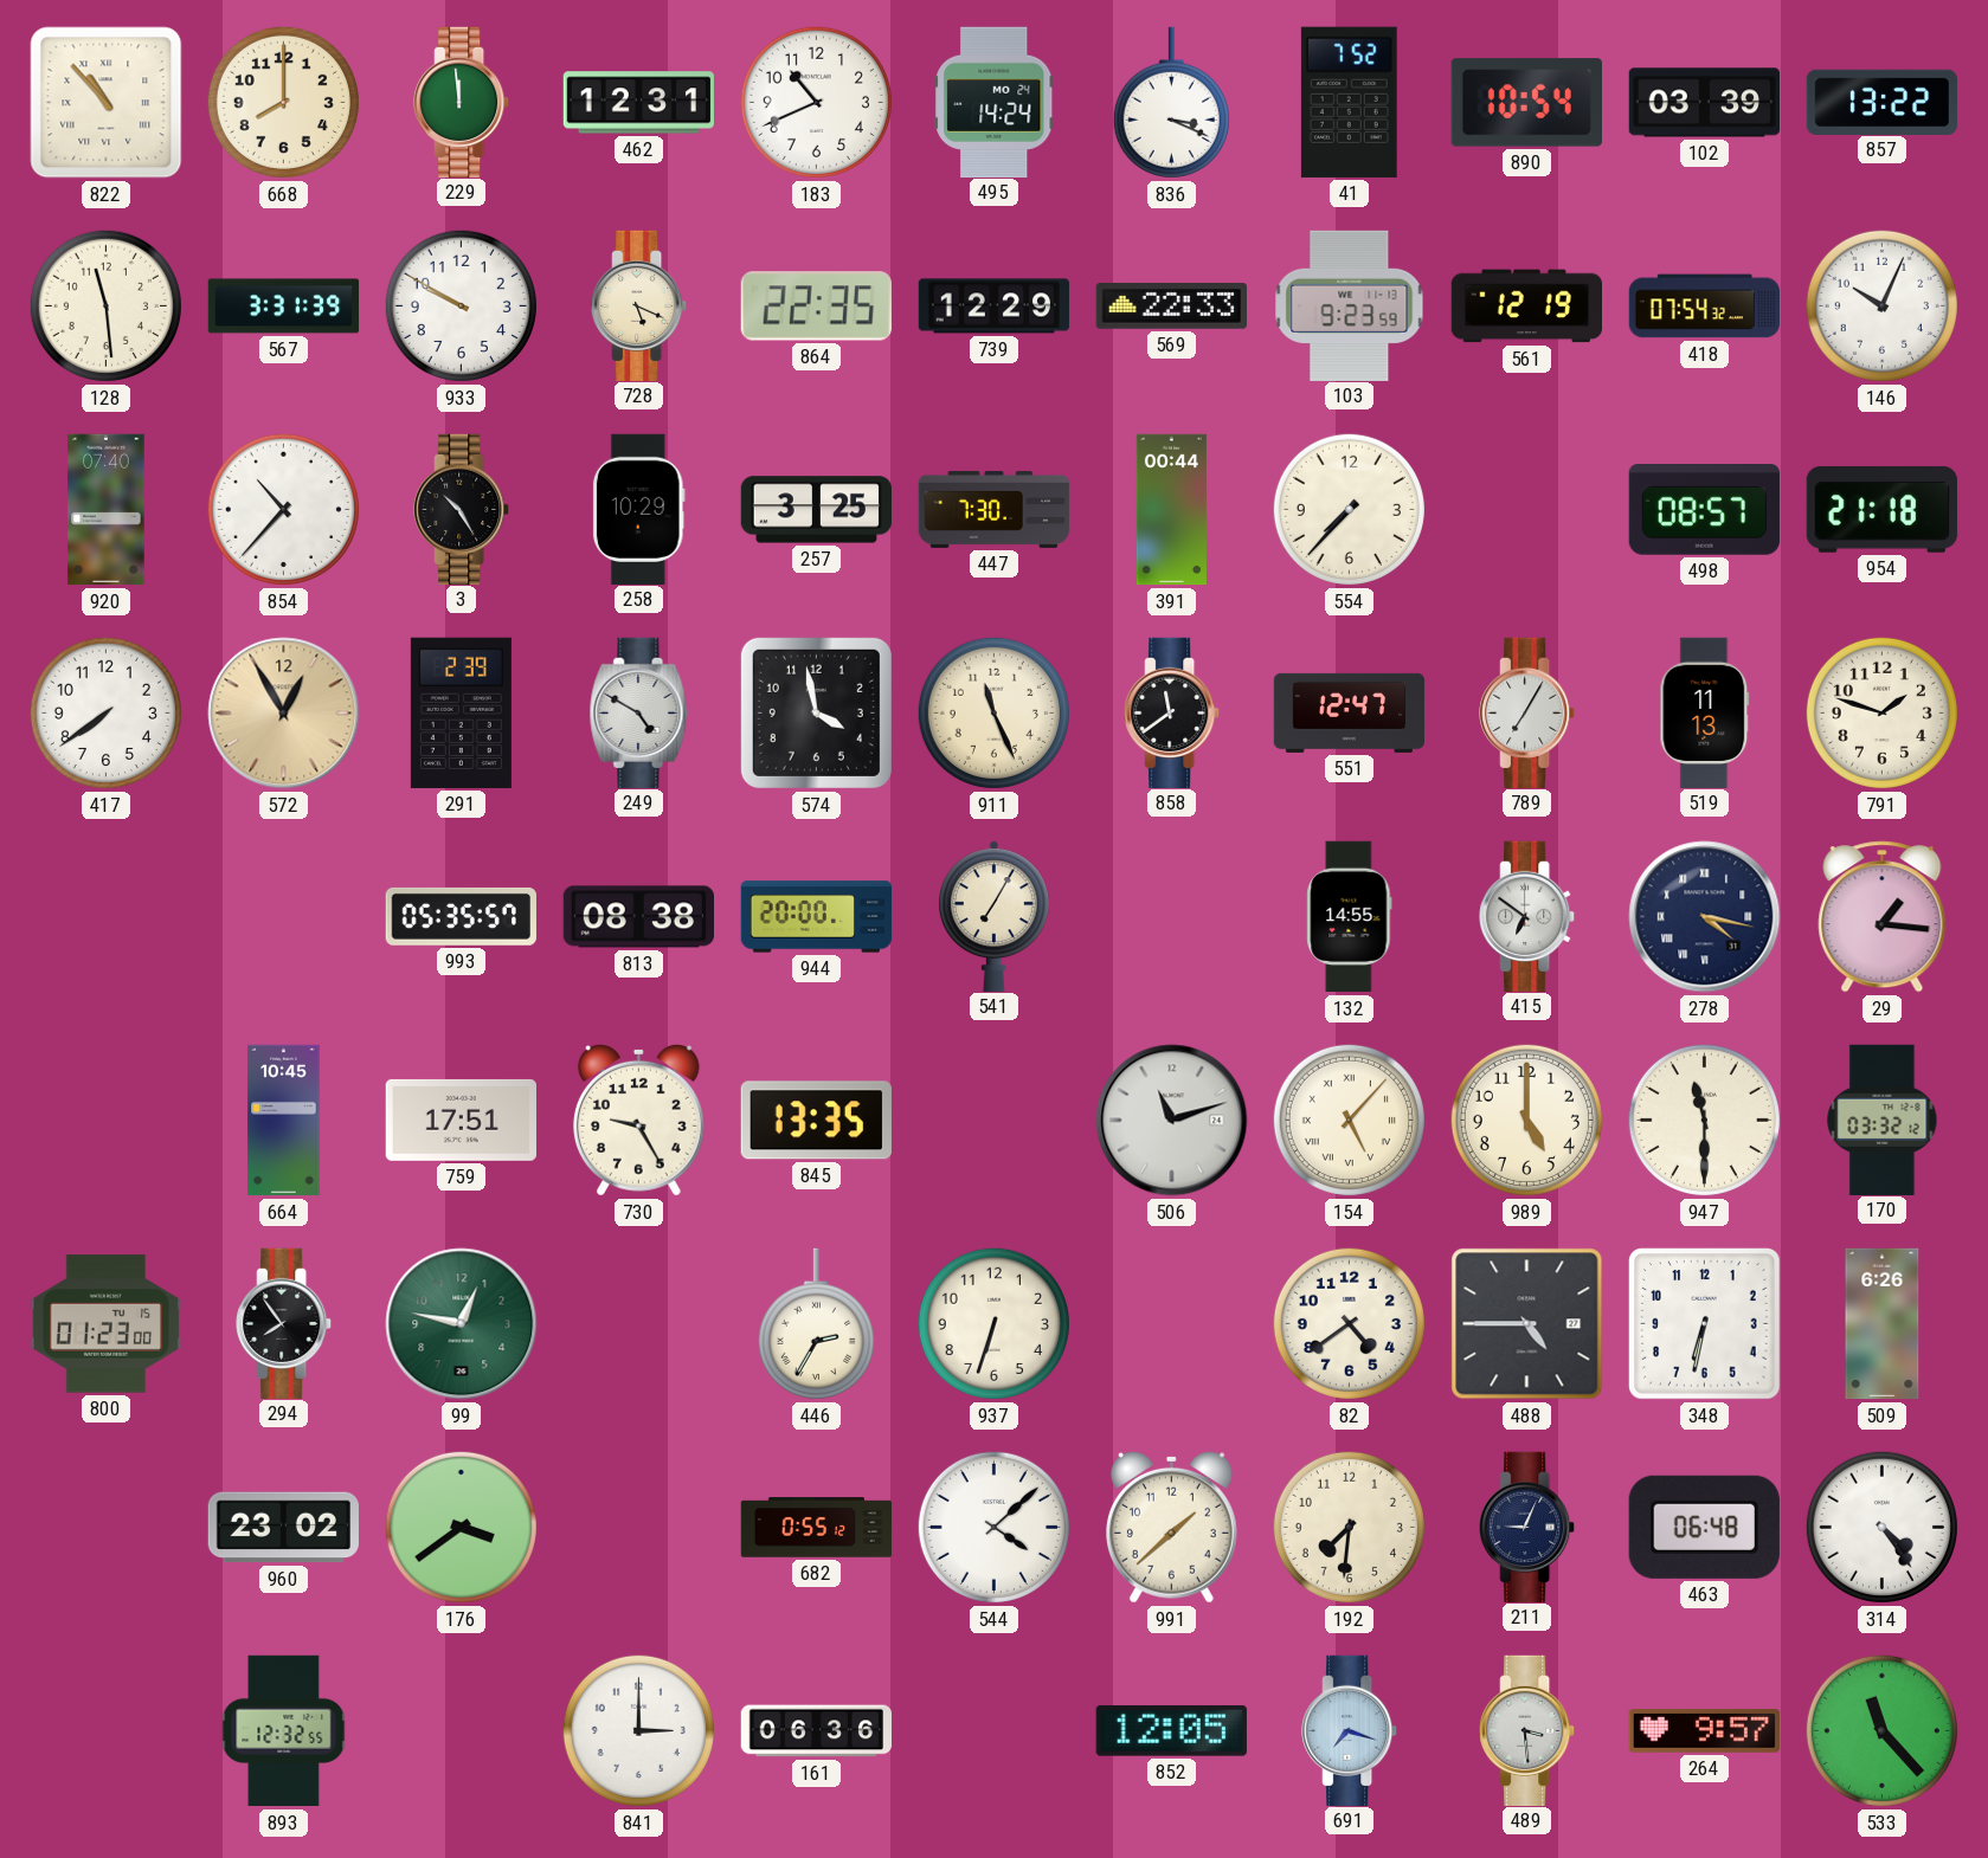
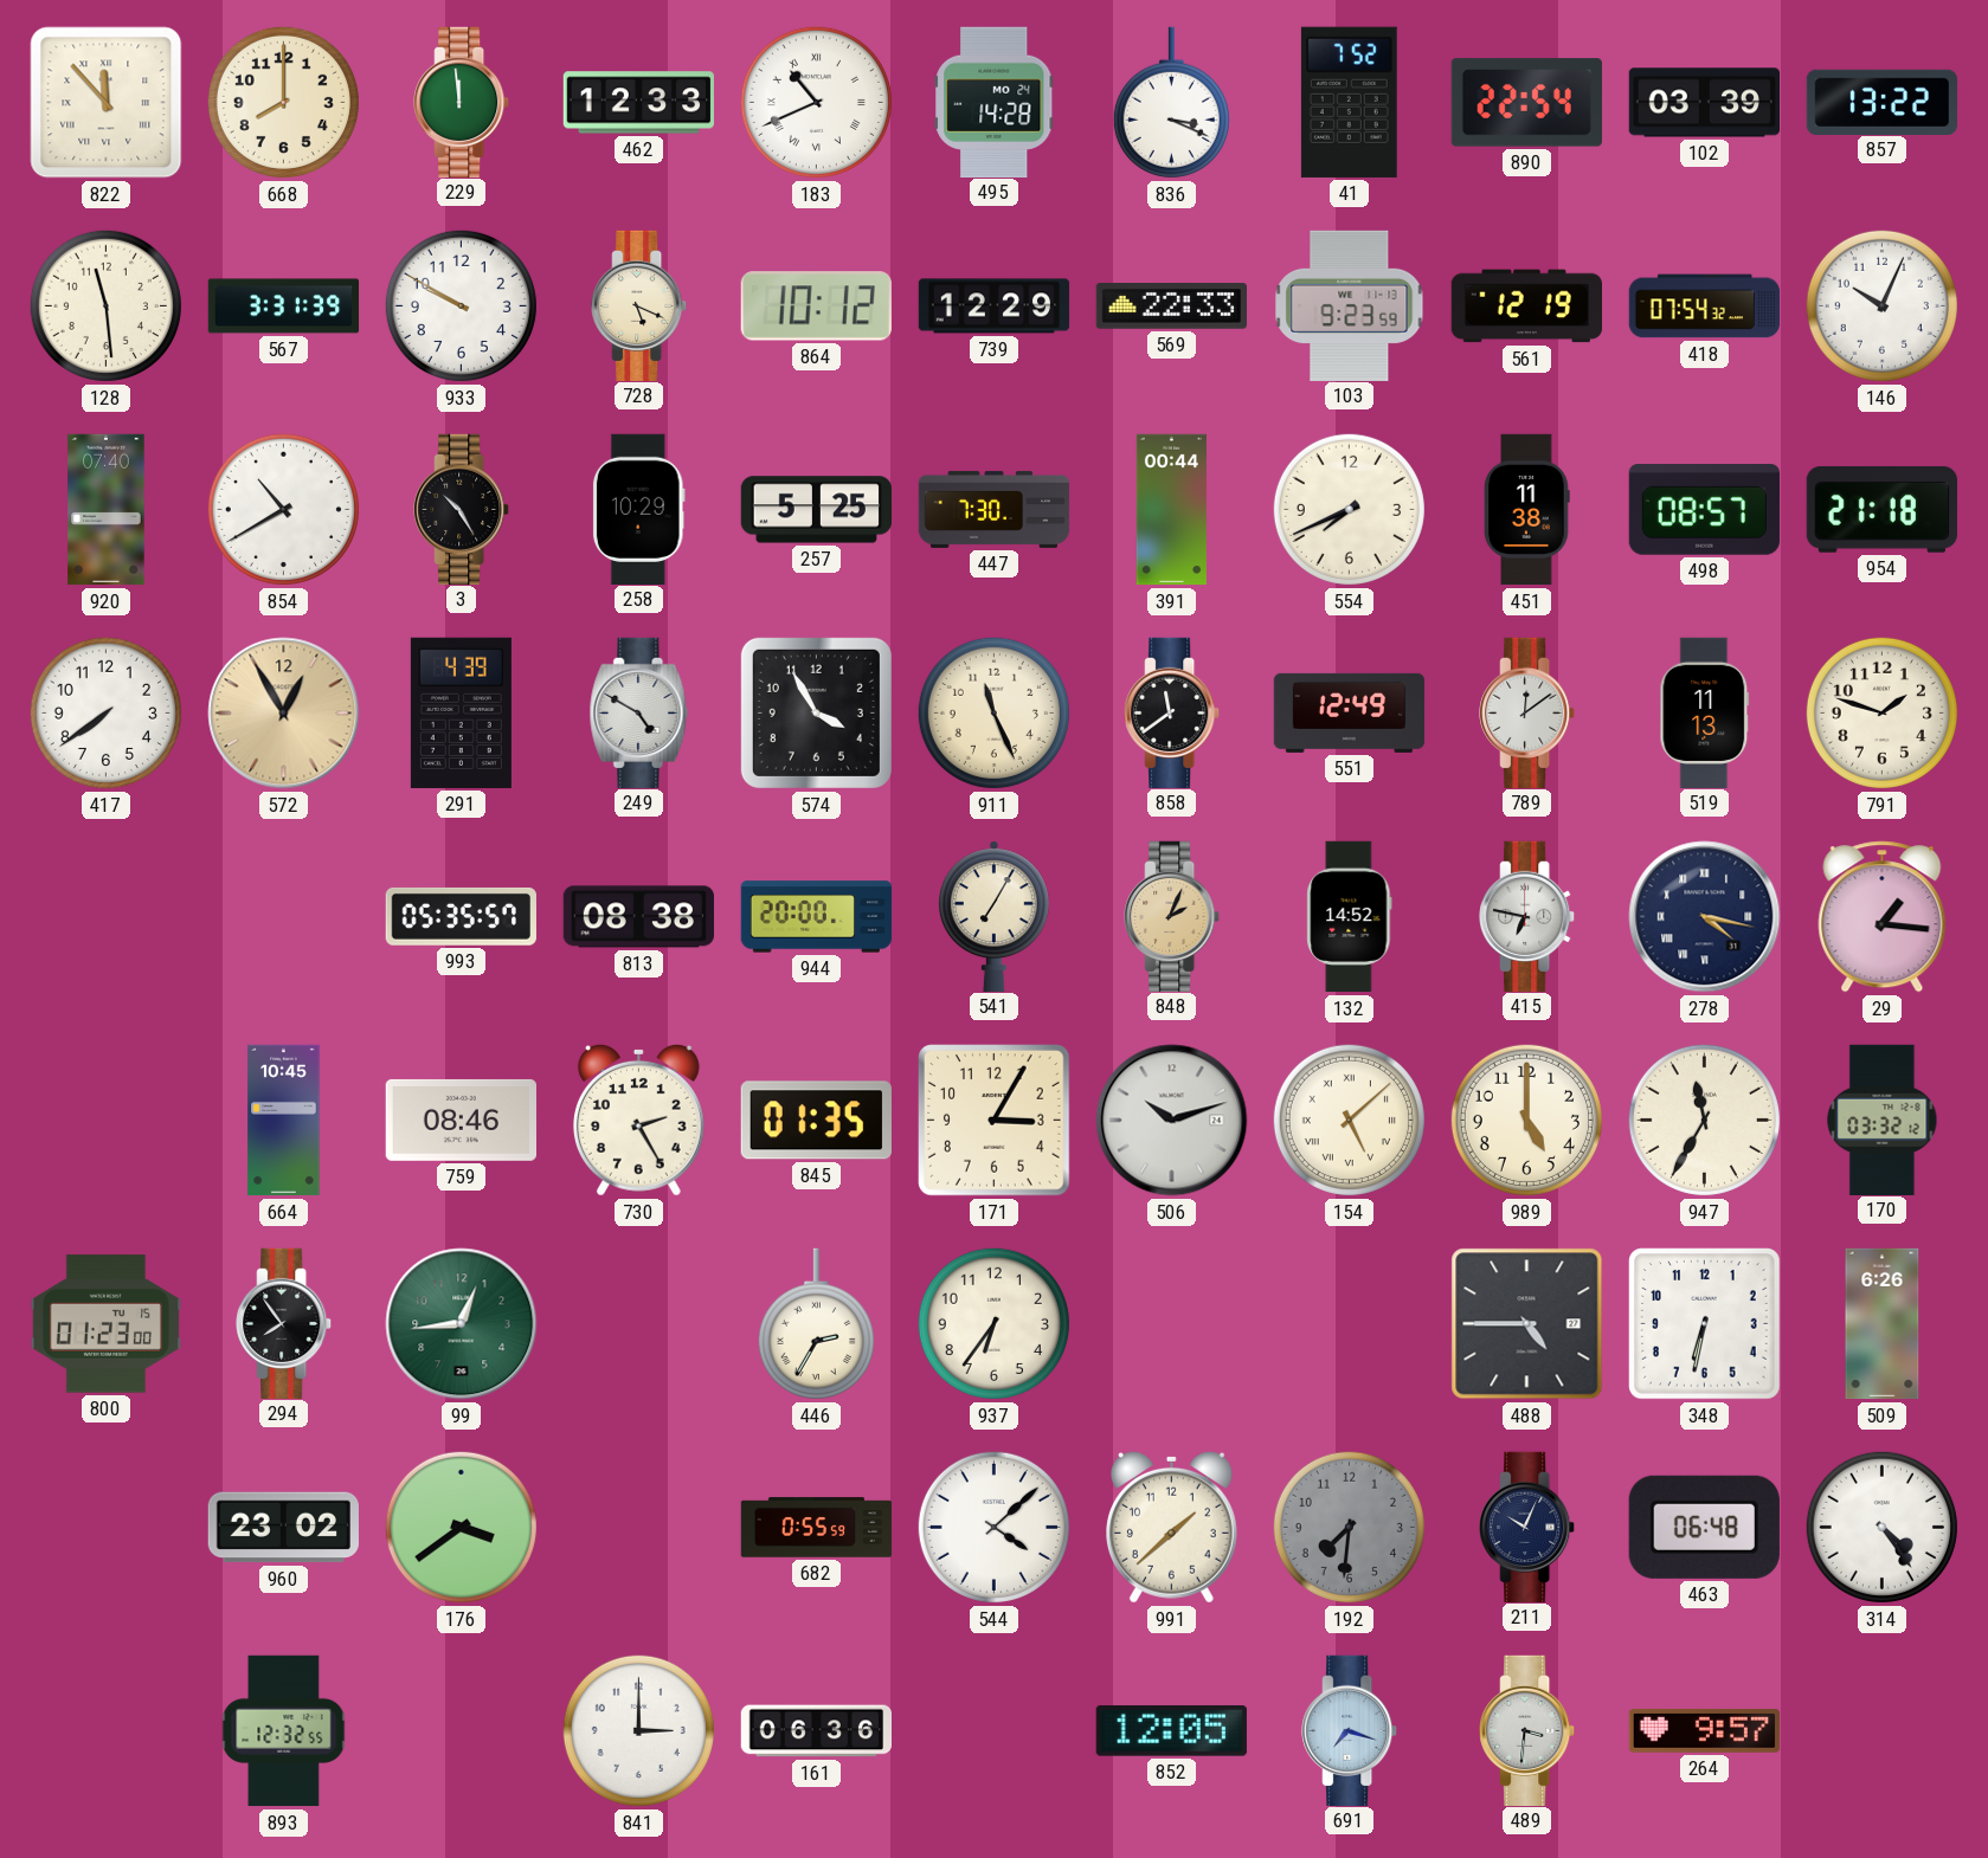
822: 10:53 -> 11:53 (107, 103)
462: 12:31 -> 12:33 (639, 103)
183 numerals: Arabic -> Roman (816, 102)
495: 14:24 -> 14:28 (995, 102)
890: 10:54 -> 22:54 (1526, 103)
864: 22:35 -> 10:12 (816, 307)
854: 10:37 -> 10:40 (283, 509)
257: 3:25 -> 5:25 (816, 510)
554: 7:37 -> 7:41 (1349, 509)
451: none -> 11:38 (1527, 510)
291: 2:39 -> 4:39 (461, 712)
574: 3:58 -> 3:55 (816, 712)
551: 12:47 -> 12:49 (1350, 712)
789: 7:05 -> 12:09 (1527, 712)
848: none -> 2:04 (1172, 916)
132: 14:55 -> 14:52 (1350, 917)
415: 6:51 -> 6:47 (1527, 916)
759: 17:51 -> 08:46 (461, 1120)
730: 9:25 -> 2:25 (638, 1120)
845: 13:35 -> 01:35 (816, 1121)
171: none -> 3:05 (995, 1121)
506: 11:12 -> 10:12 (1172, 1121)
154: 5:07 -> 5:08 (1349, 1120)
947: 11:30 -> 11:35 (1704, 1120)
99: 12:47 -> 12:44 (462, 1324)
937: 6:33 -> 6:36 (993, 1323)
82: 4:39 -> none (1349, 1323)
682: 0:55:12 -> 0:55:59 (817, 1528)
192 dial: cream -> grey (1349, 1527)
211: 9:04 -> 10:04 (1527, 1527)
489: 3:29 -> 3:31 (1527, 1730)
533: 11:23 -> none (1881, 1730)
